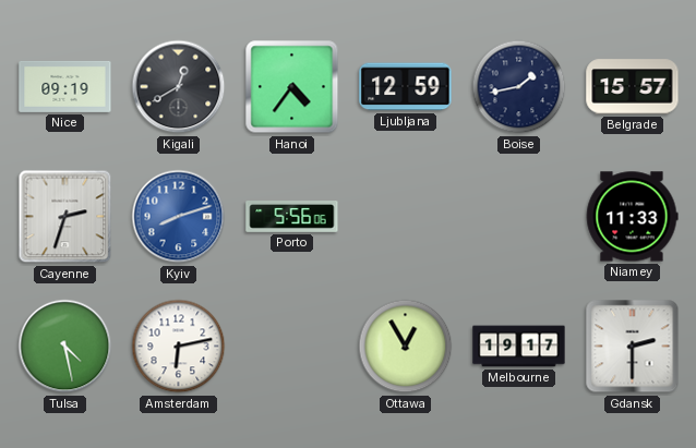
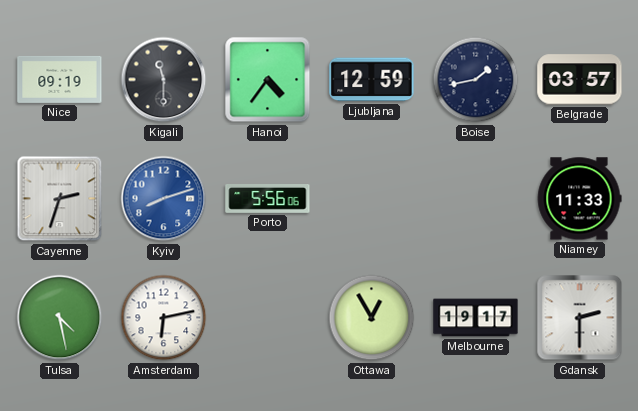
Kigali: 12:40 -> 11:30 (164, 80)
Belgrade: 15:57 -> 03:57 (580, 80)
